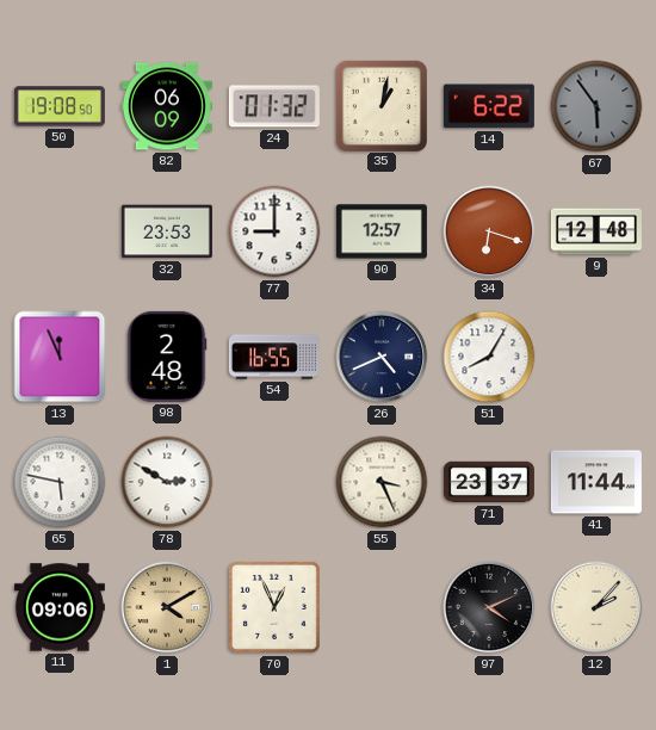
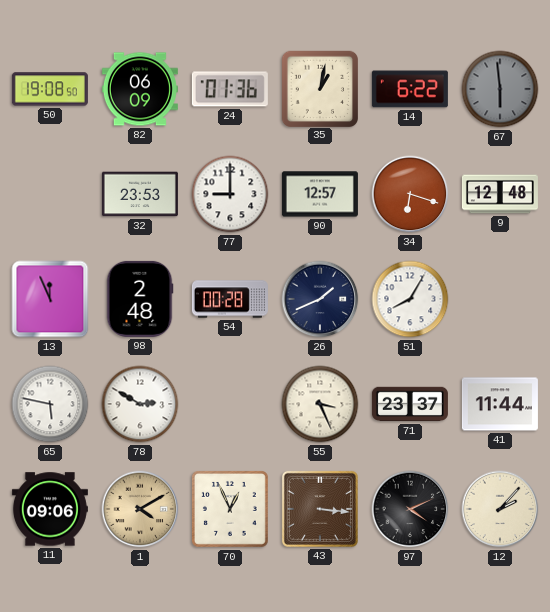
24: 01:32 -> 01:36 (230, 89)
67: 5:54 -> 5:59 (500, 89)
54: 16:55 -> 00:28 (230, 299)
26: 4:41 -> 1:41 (320, 299)
43: none -> 3:16 (320, 509)
